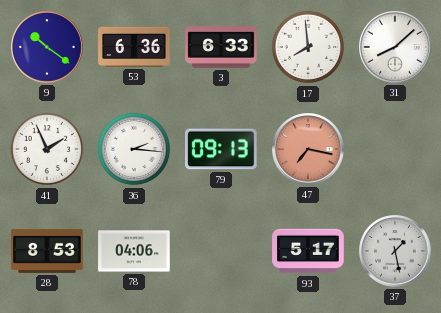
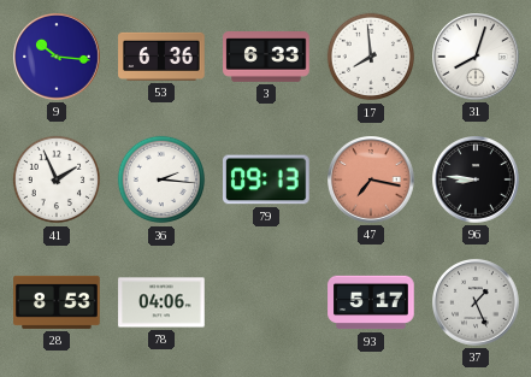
9: 10:21 -> 10:16 (58, 58)
31: 8:08 -> 8:03 (477, 58)
96: none -> 8:46 (477, 181)
37: 1:28 -> 1:26 (477, 304)
